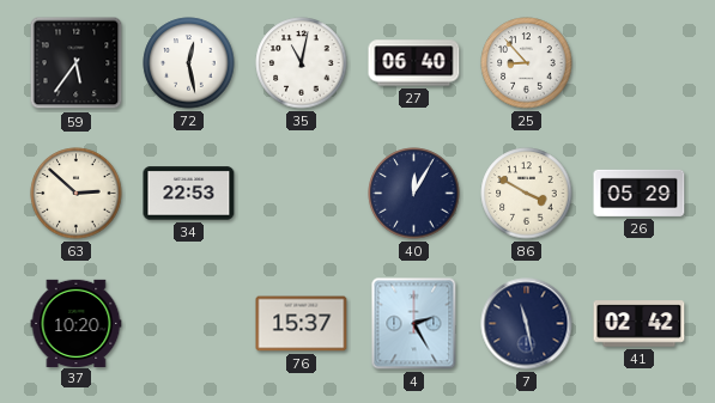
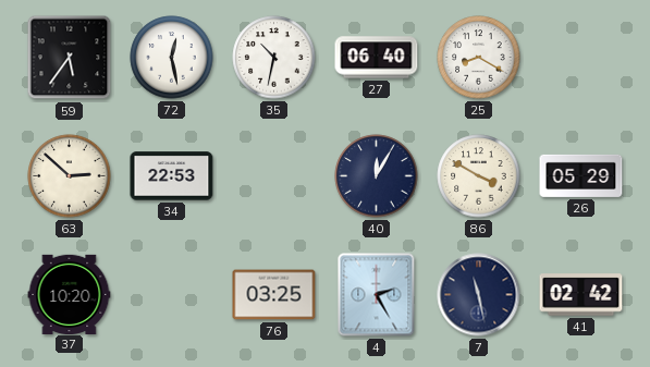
35: 11:02 -> 10:32 (274, 58)
25: 8:53 -> 8:20 (479, 58)
76: 15:37 -> 03:25 (274, 295)
